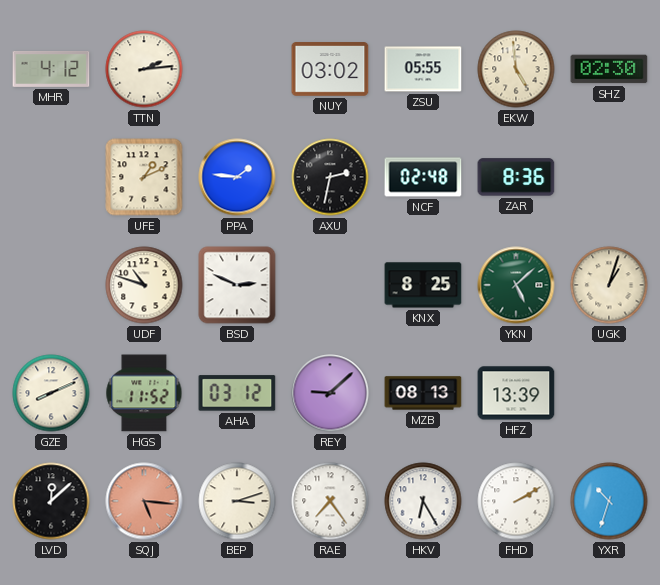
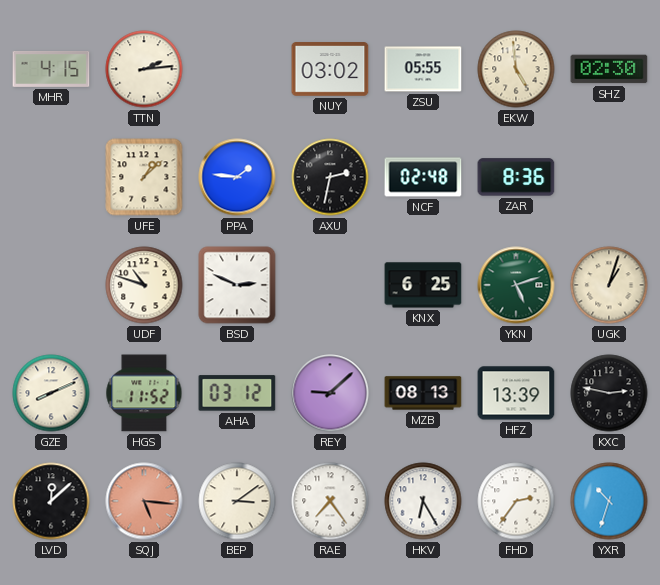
MHR: 4:12 -> 4:15 (51, 69)
UFE: 1:11 -> 1:08 (144, 177)
KNX: 8:25 -> 6:25 (423, 285)
YKN: 5:08 -> 5:12 (516, 285)
KXC: none -> 2:47 (609, 393)
BEP: 3:12 -> 3:09 (237, 501)
FHD: 2:10 -> 2:36 (516, 501)
